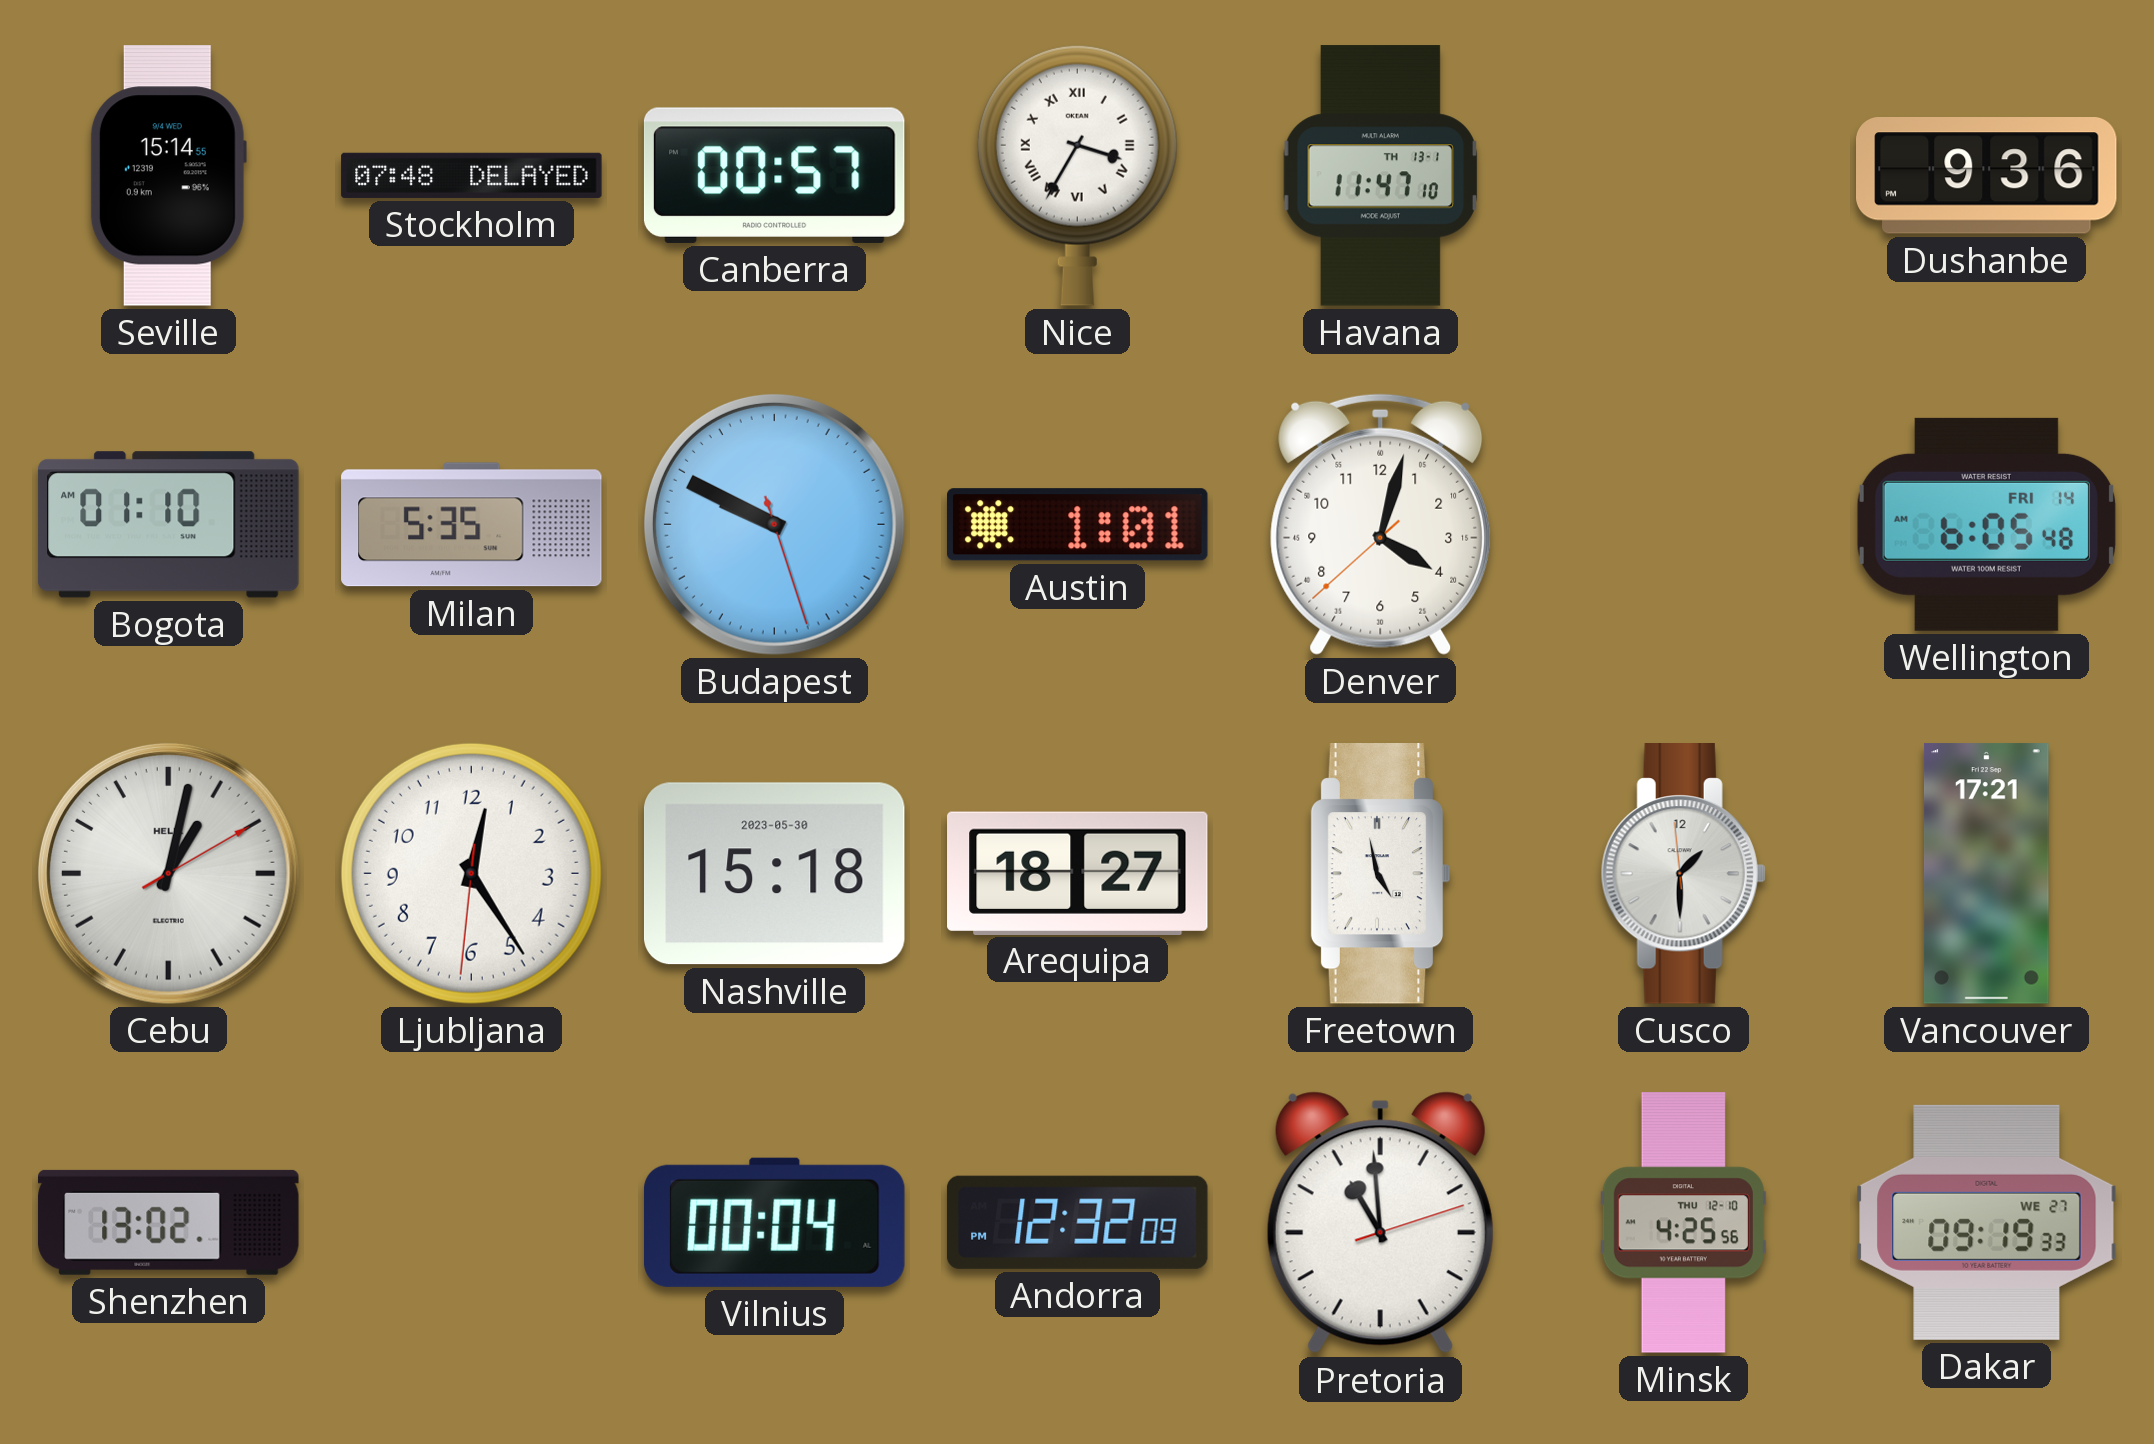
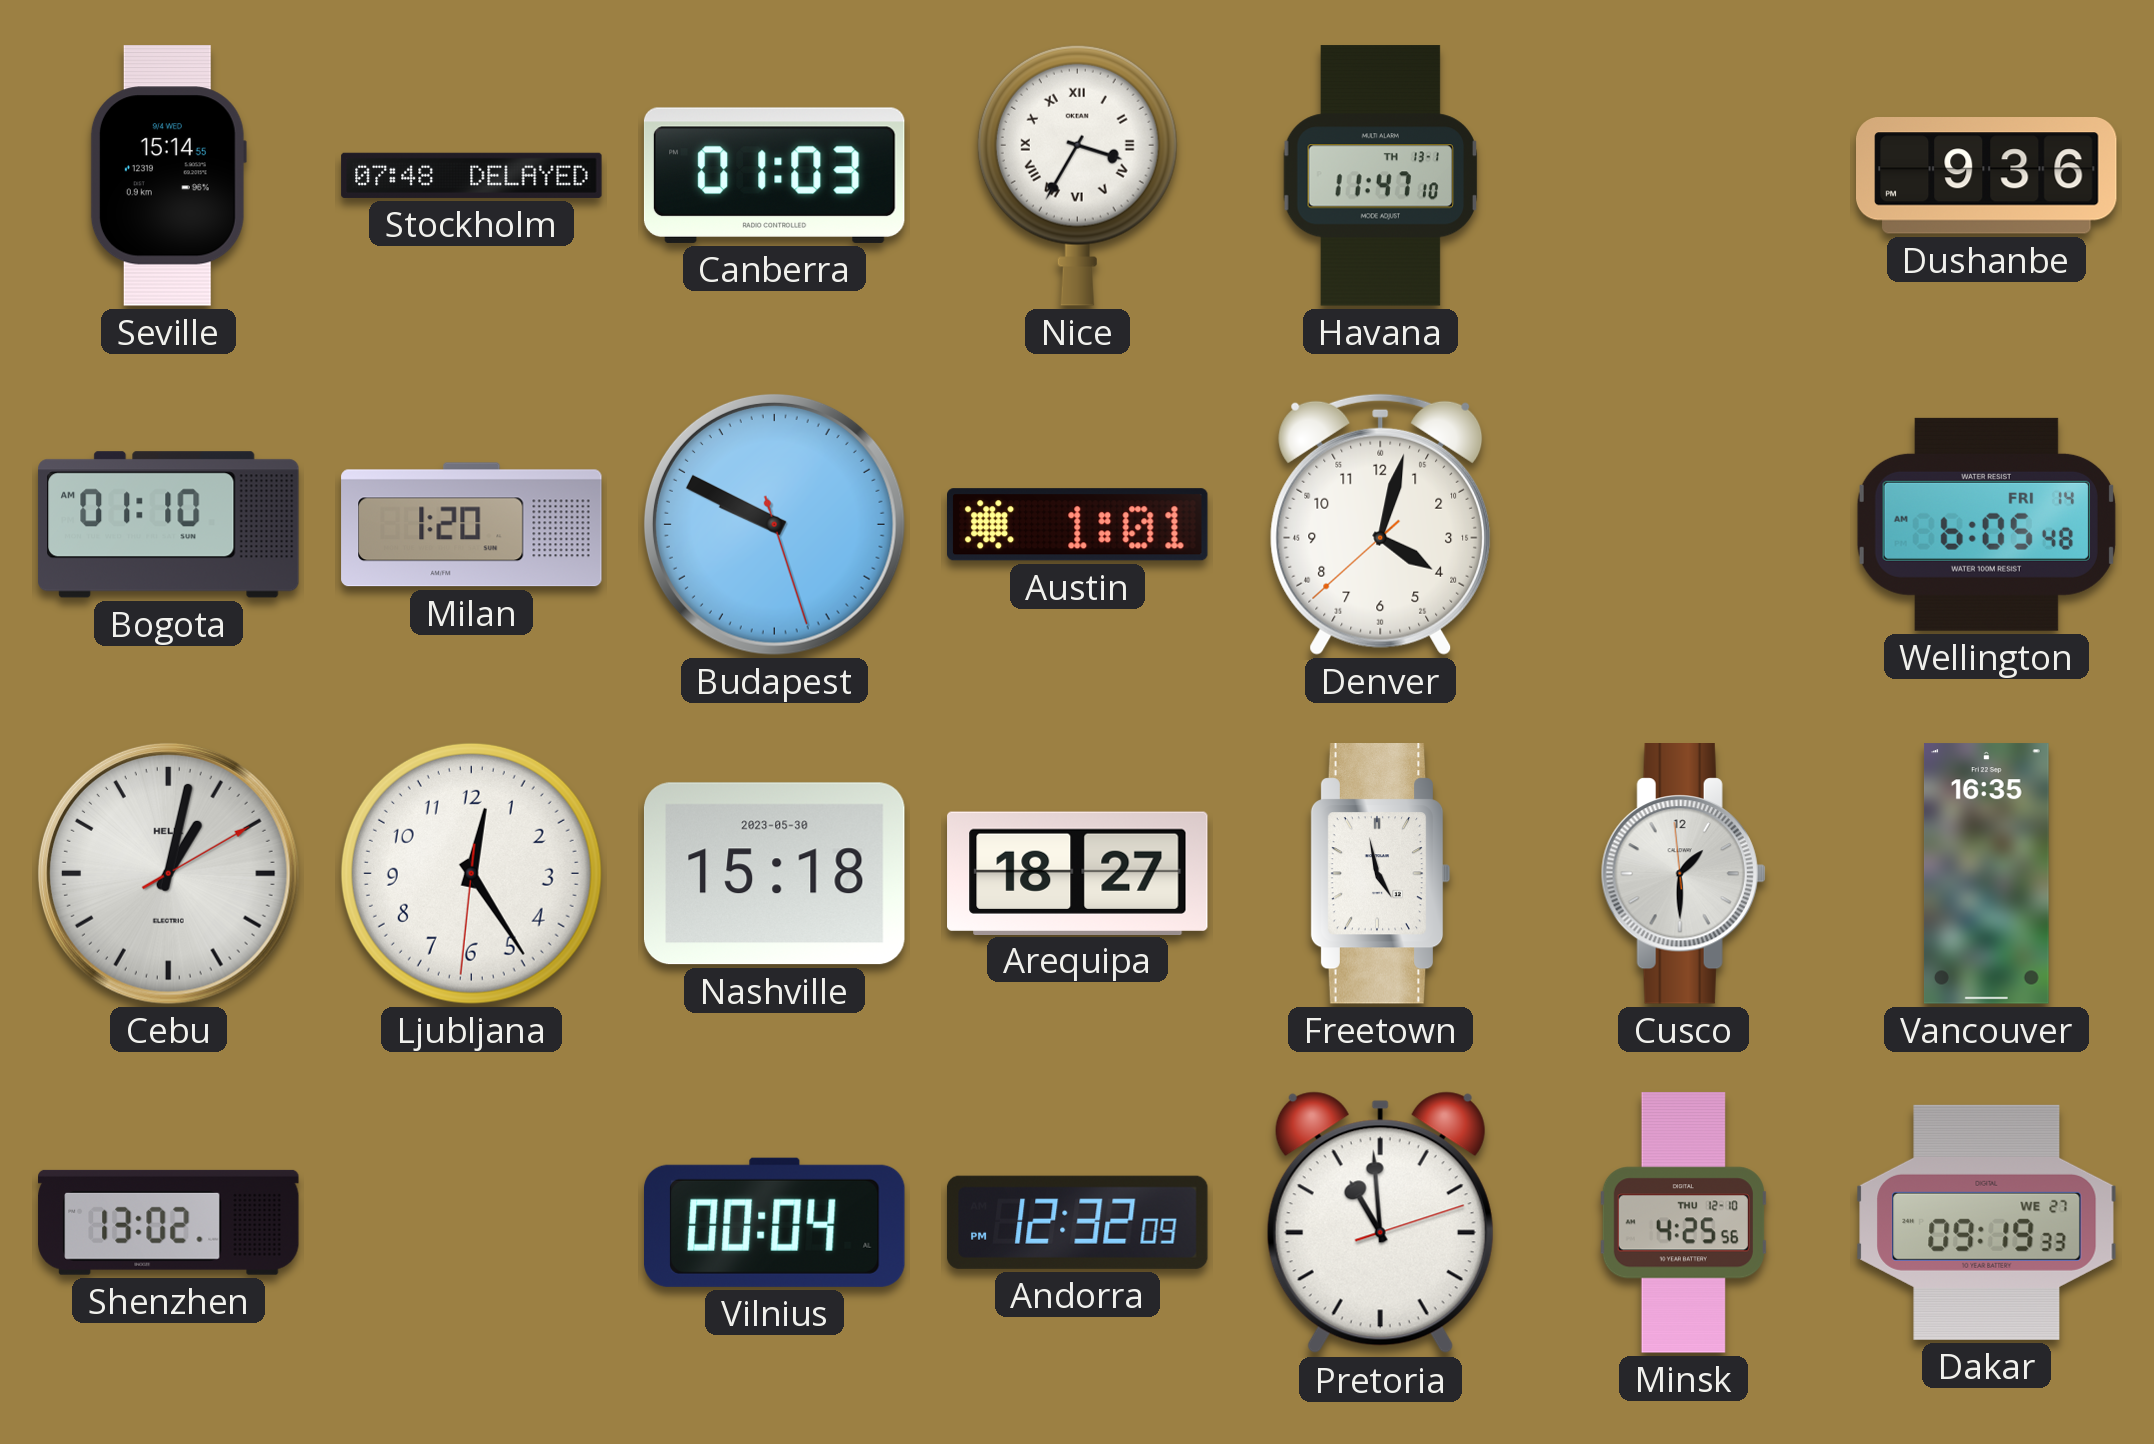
Canberra: 00:57 -> 01:03 (774, 175)
Milan: 5:35 -> 1:20 (472, 525)
Vancouver: 17:21 -> 16:35 (1986, 874)
